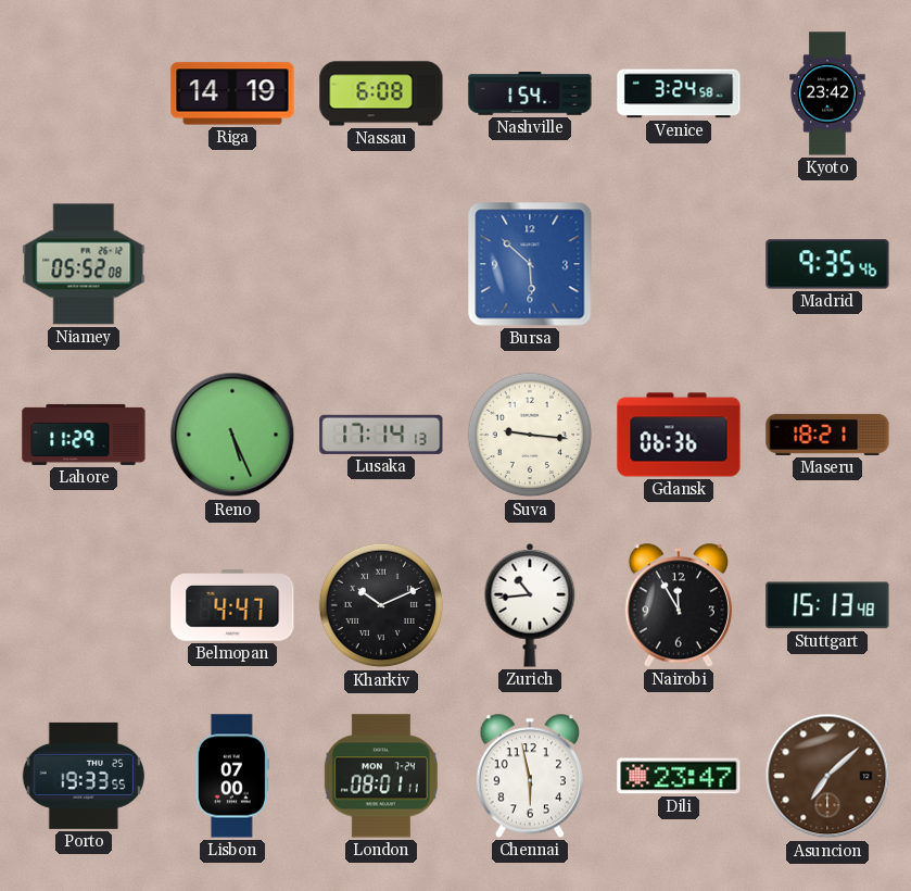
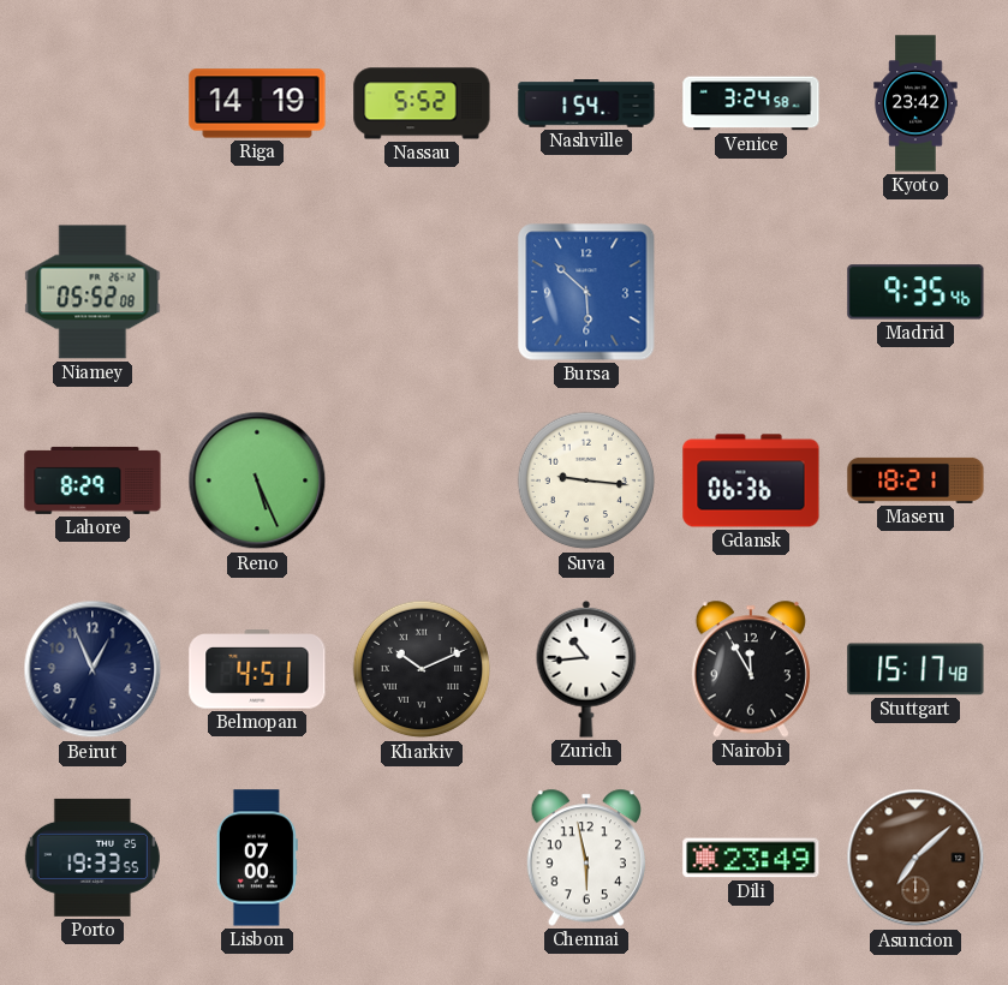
Nassau: 6:08 -> 5:52 (422, 103)
Lahore: 11:29 -> 8:29 (93, 480)
Lusaka: 17:14 -> none (381, 435)
Beirut: none -> 12:56 (93, 669)
Belmopan: 4:47 -> 4:51 (257, 669)
Stuttgart: 15:13 -> 15:17 (915, 669)
London: 08:01 -> none (381, 776)
Dili: 23:47 -> 23:49 (751, 858)
